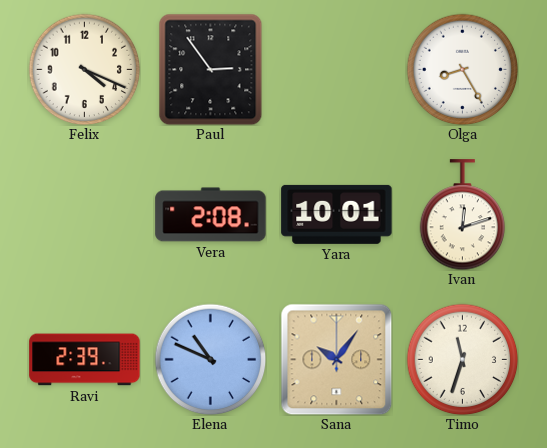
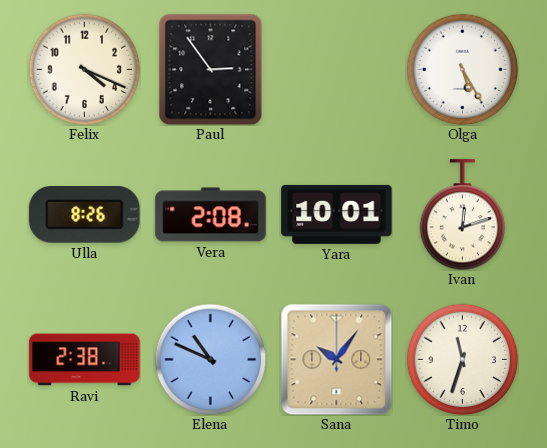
Olga: 8:25 -> 5:25 (462, 69)
Ulla: none -> 8:26 (85, 215)
Ravi: 2:39 -> 2:38 (85, 360)
